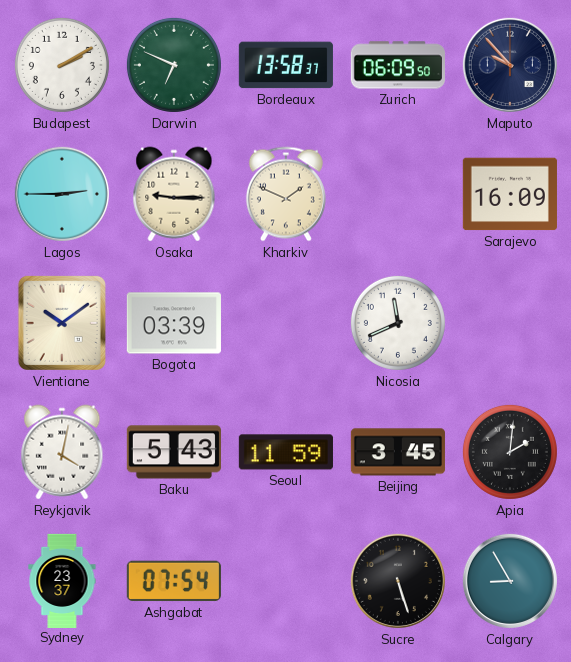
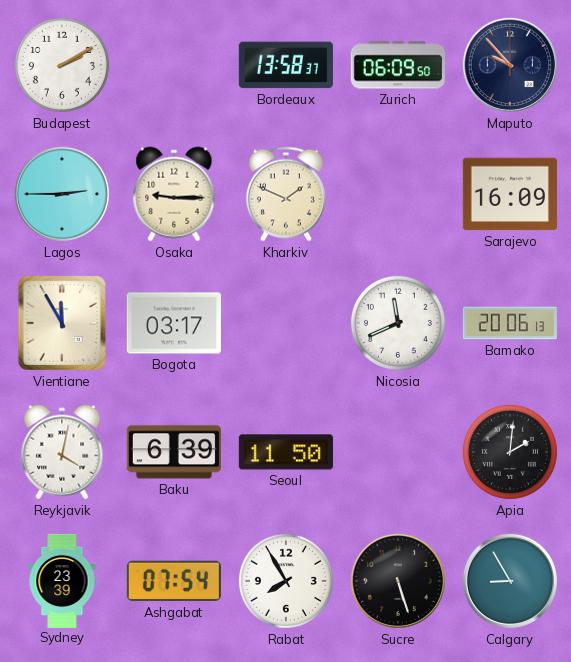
Darwin: 6:49 -> none (174, 65)
Vientiane: 10:09 -> 11:55 (62, 323)
Bogota: 03:39 -> 03:17 (174, 323)
Bamako: none -> 20:06 (510, 323)
Baku: 5:43 -> 6:39 (174, 452)
Seoul: 11:59 -> 11:50 (286, 452)
Beijing: 3:45 -> none (398, 452)
Sydney: 23:37 -> 23:39 (62, 580)
Rabat: none -> 7:55 (286, 581)
